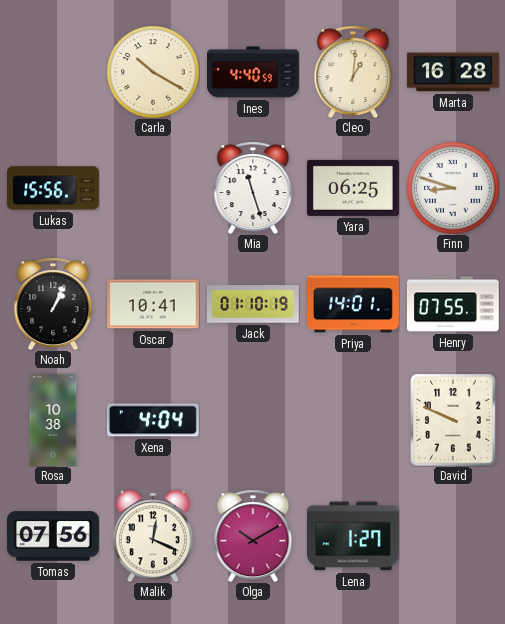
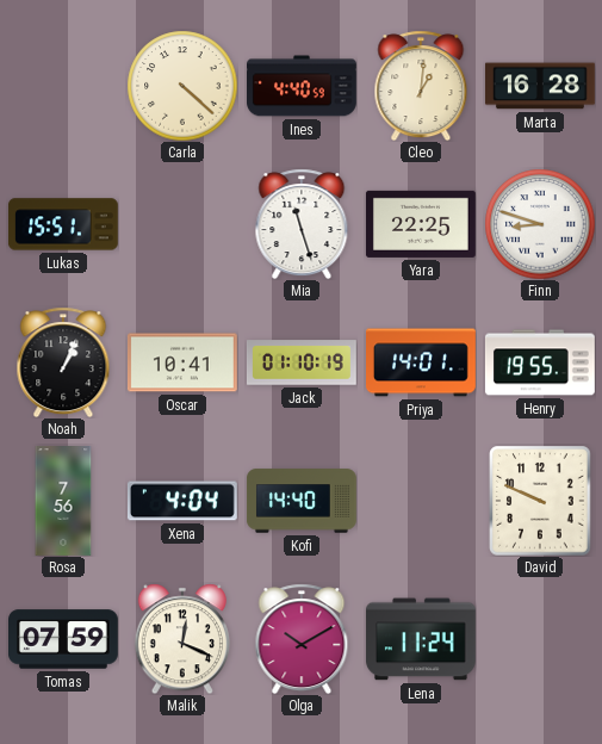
Carla: 10:20 -> 4:22 (182, 86)
Lukas: 15:56 -> 15:51 (63, 224)
Yara: 06:25 -> 22:25 (421, 224)
Henry: 07:55 -> 19:55 (540, 362)
Rosa: 10:38 -> 7:56 (63, 502)
Kofi: none -> 14:40 (302, 501)
Tomas: 07:56 -> 07:59 (64, 639)
Lena: 1:27 -> 11:24 (421, 639)
